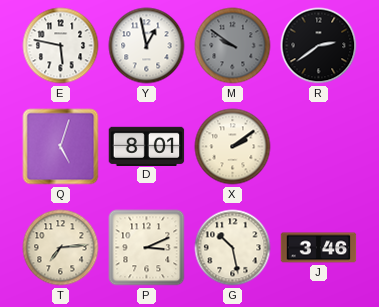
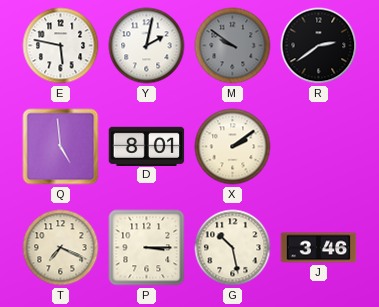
Y: 12:58 -> 2:02 (147, 46)
Q: 5:03 -> 4:59 (61, 147)
T: 7:14 -> 7:19 (61, 248)
P: 3:11 -> 3:15 (147, 248)
